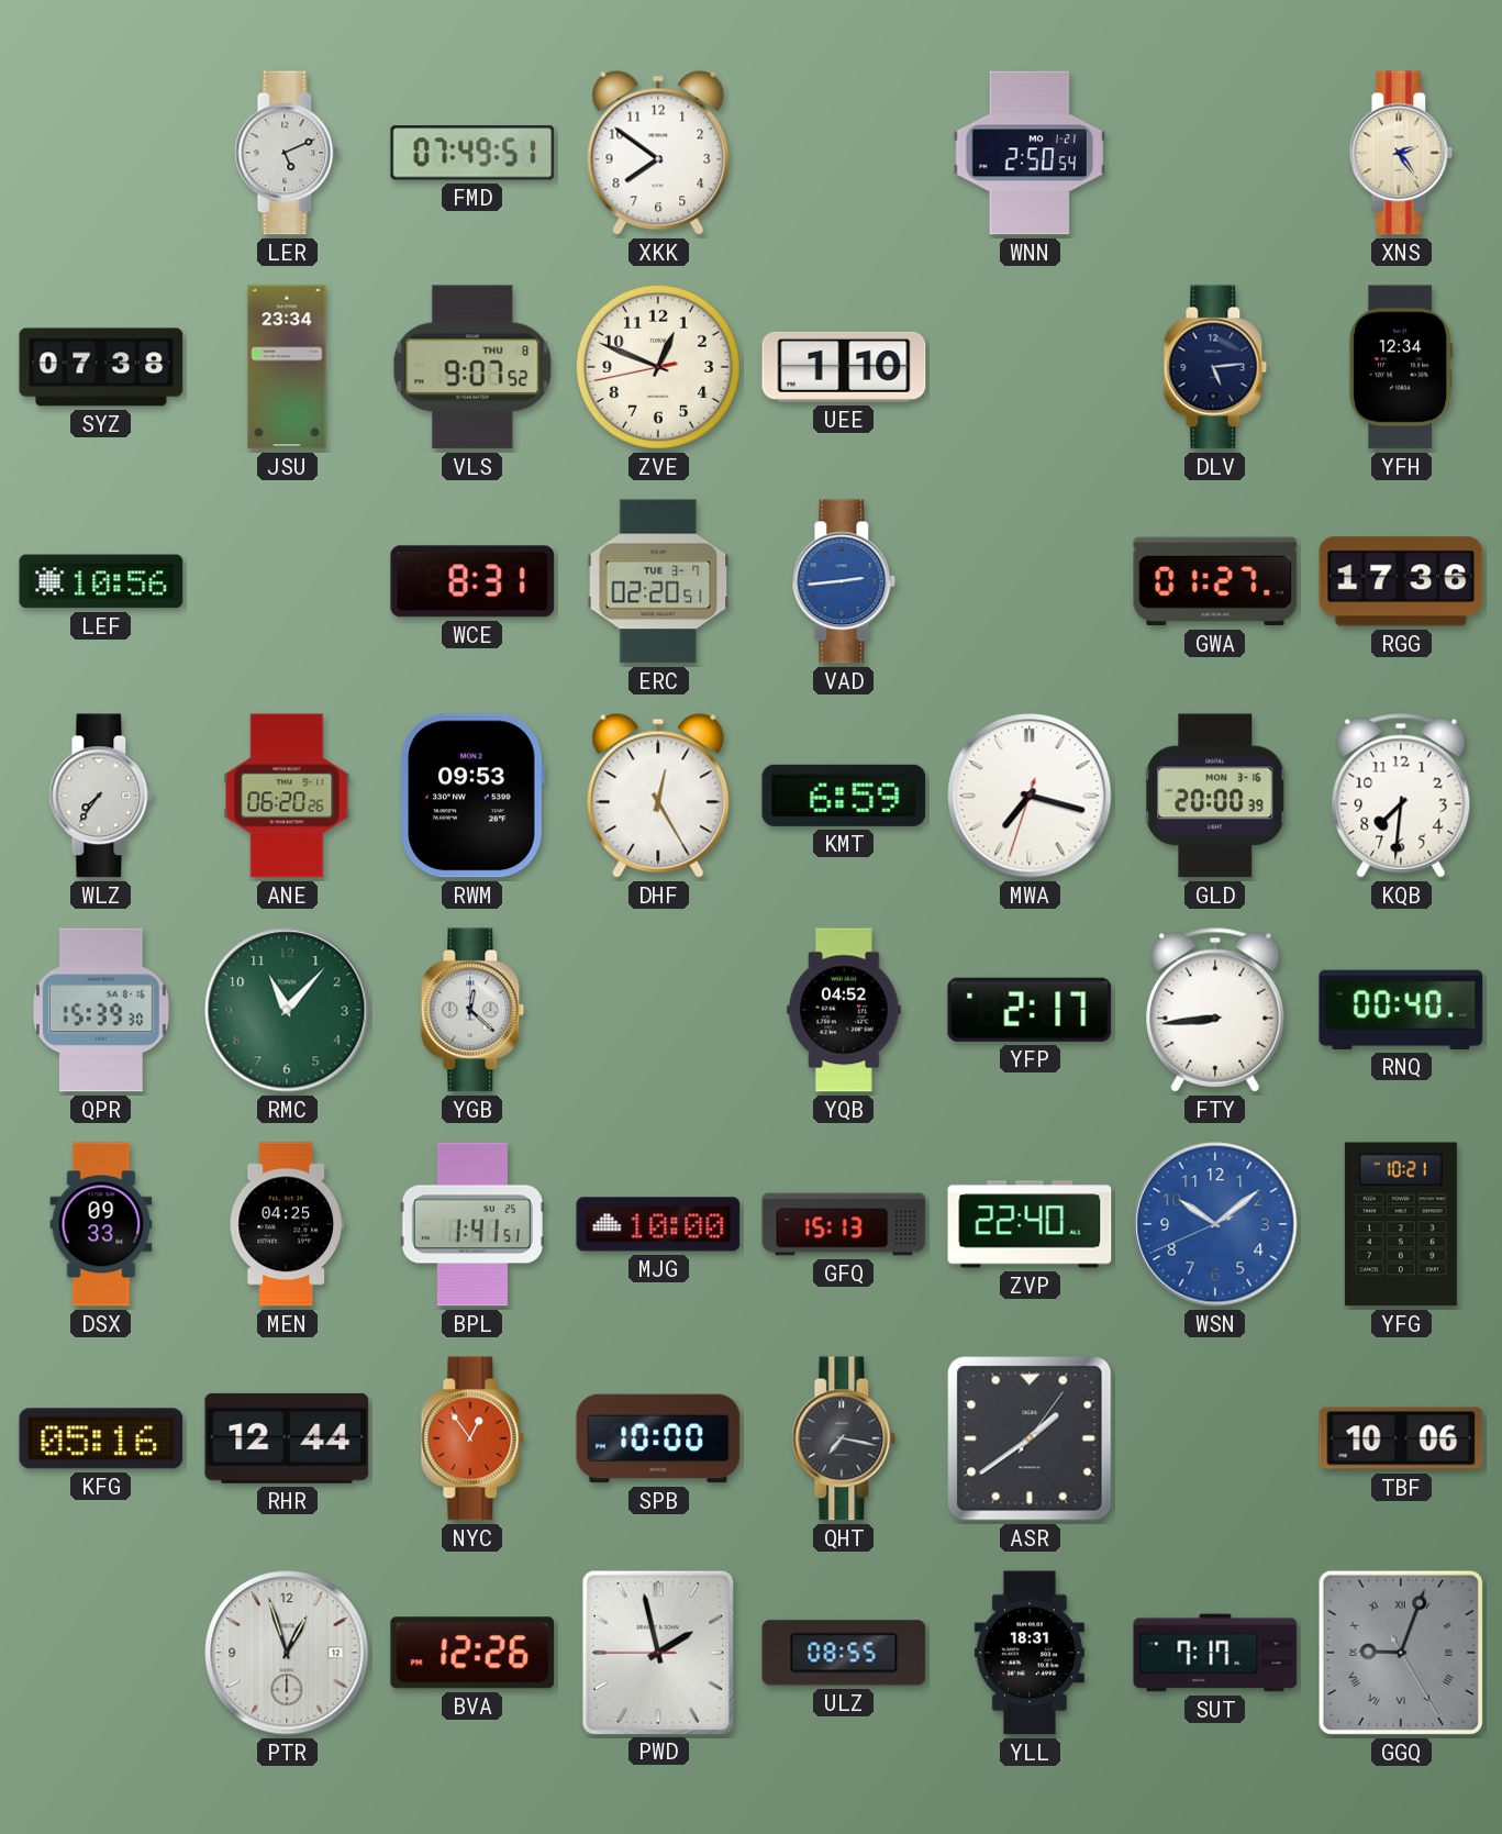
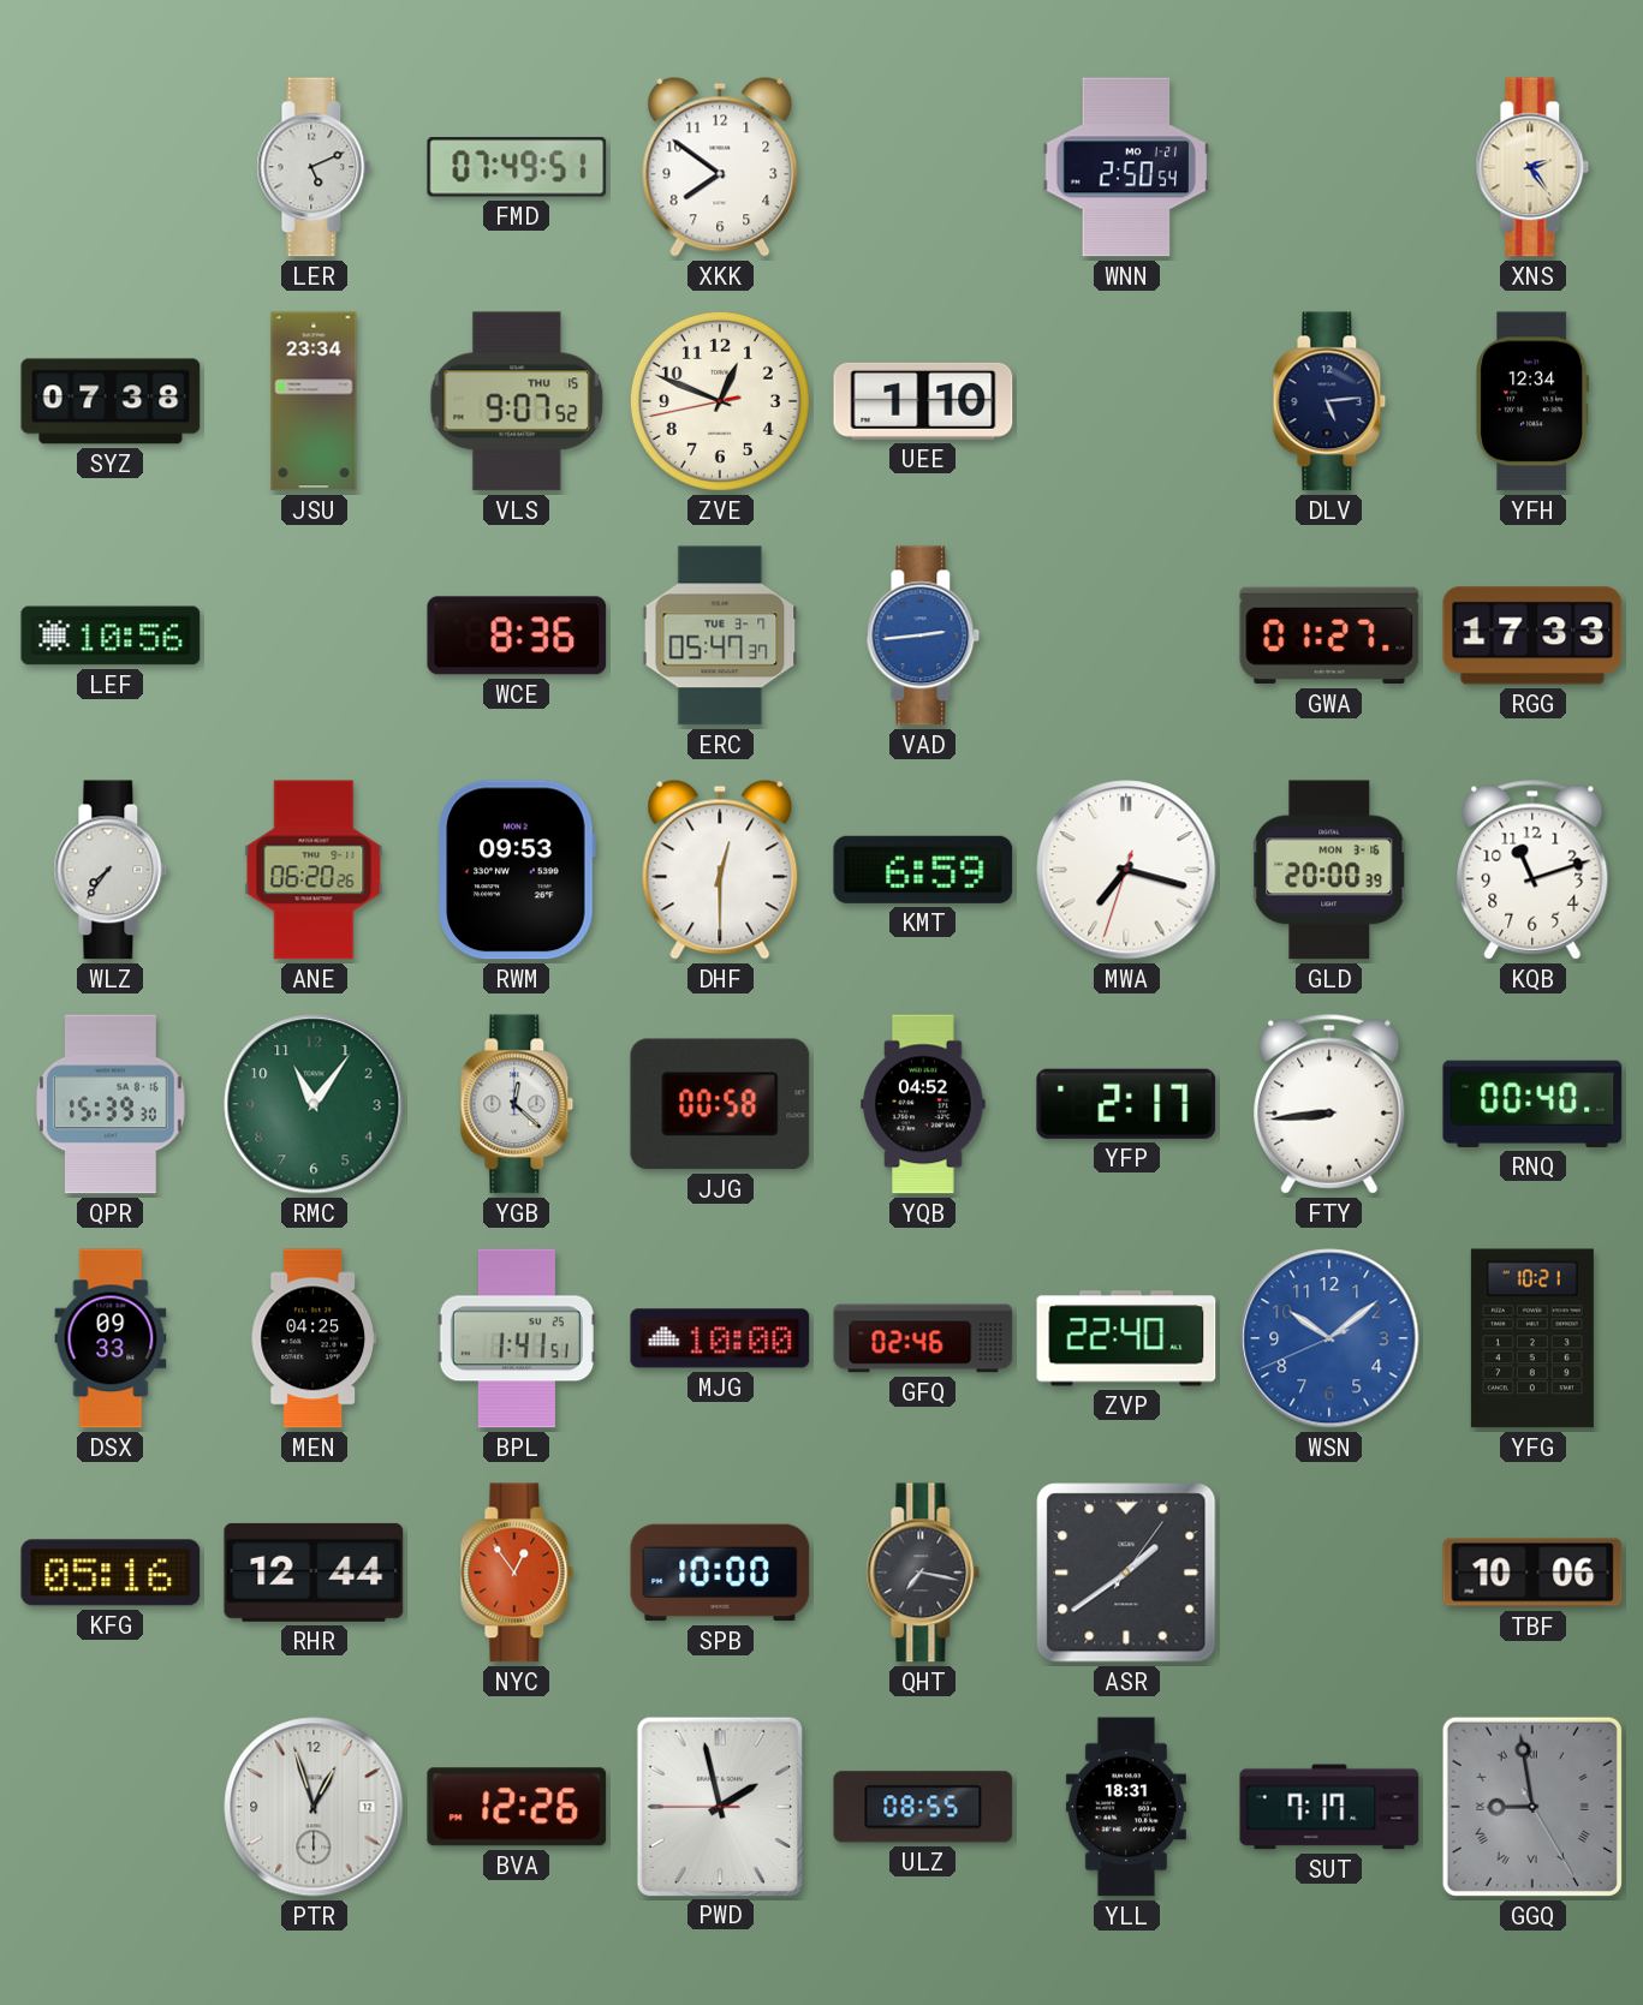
VLS date: THU 8 -> THU 15 (517, 401)
WCE: 8:31 -> 8:36 (517, 635)
ERC: 02:20 -> 05:47 (720, 635)
RGG: 17:36 -> 17:33 (1532, 635)
DHF: 12:25 -> 12:30 (720, 870)
KQB: 7:31 -> 11:12 (1532, 870)
RMC: 11:07 -> 11:06 (314, 1104)
JJG: none -> 00:58 (720, 1104)
GFQ: 15:13 -> 02:46 (923, 1338)
GGQ: 9:03 -> 8:58 (1532, 1807)
